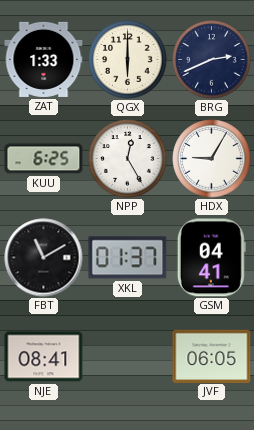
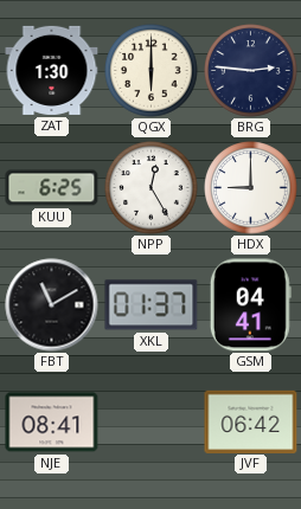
ZAT: 1:33 -> 1:30 (52, 70)
BRG: 2:41 -> 2:46 (251, 71)
HDX: 9:05 -> 9:00 (251, 188)
JVF: 06:05 -> 06:42 (251, 421)
